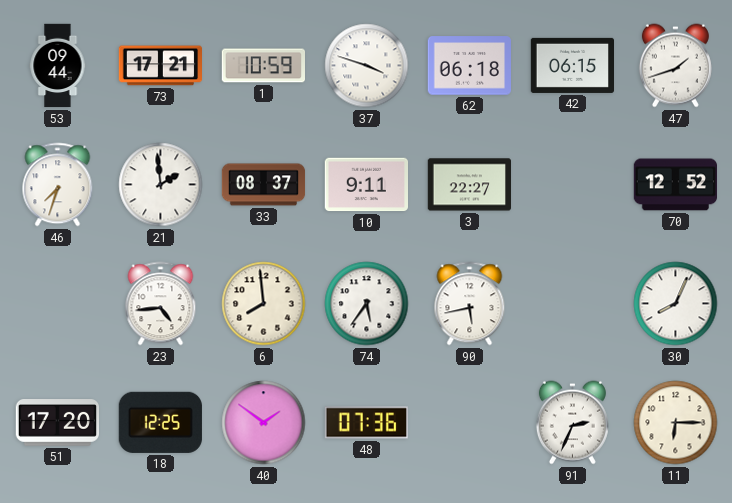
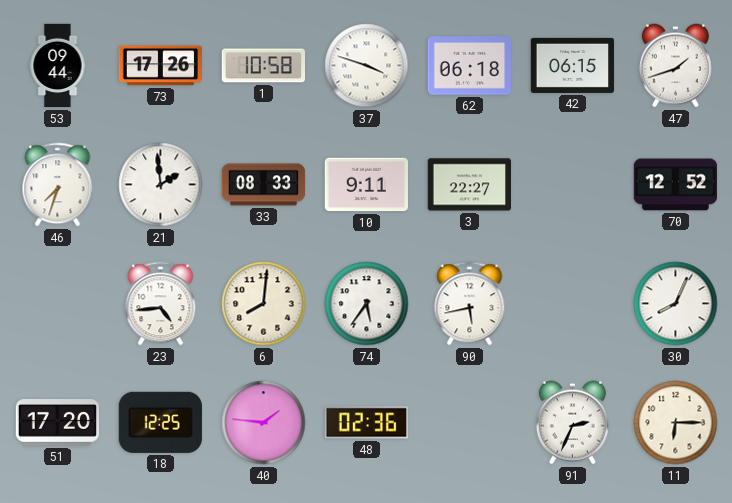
73: 17:21 -> 17:26 (160, 66)
1: 10:59 -> 10:58 (263, 66)
33: 08:37 -> 08:33 (264, 185)
6: 7:59 -> 8:01 (264, 304)
40: 1:51 -> 1:46 (264, 423)
48: 07:36 -> 02:36 (366, 423)
